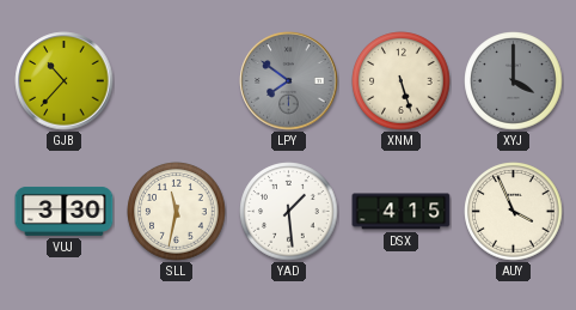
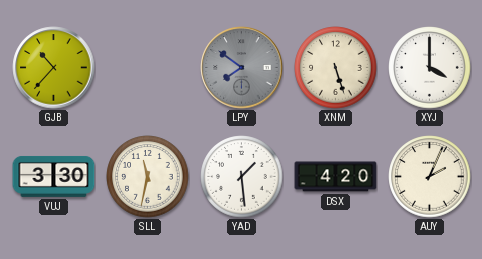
XYJ dial: grey -> white (430, 68)
DSX: 4:15 -> 4:20 (336, 177)
AUY: 3:56 -> 2:04 (430, 177)
